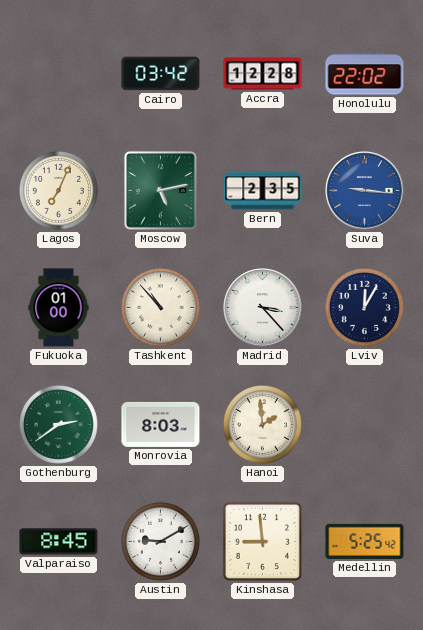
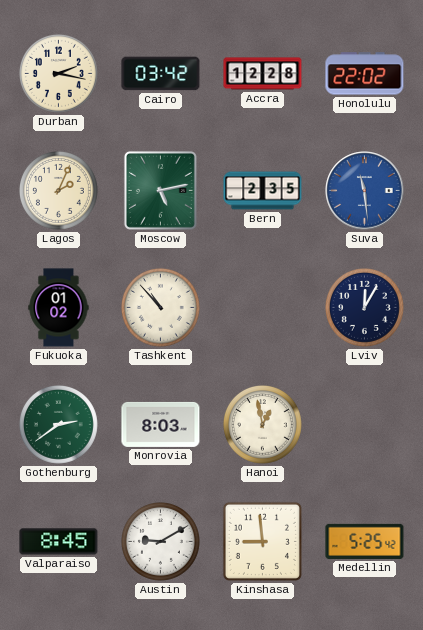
Durban: none -> 2:17 (58, 73)
Lagos: 7:04 -> 2:04 (58, 190)
Suva: 9:16 -> 11:29 (365, 191)
Fukuoka: 01:00 -> 01:02 (59, 308)
Madrid: 3:23 -> none (263, 308)
Hanoi: 1:59 -> 12:58 (262, 424)
